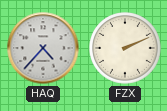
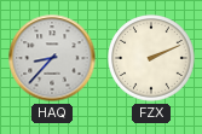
HAQ: 4:37 -> 8:37 (52, 58)
